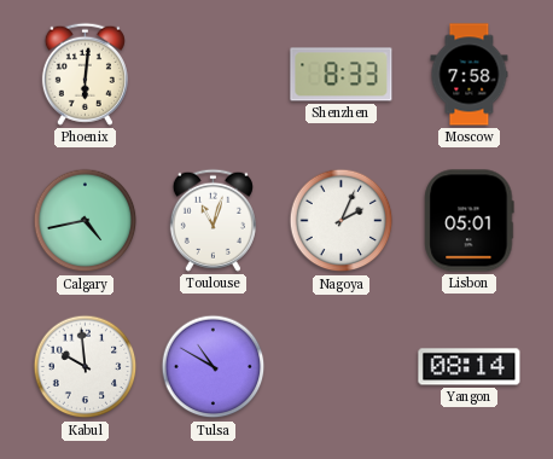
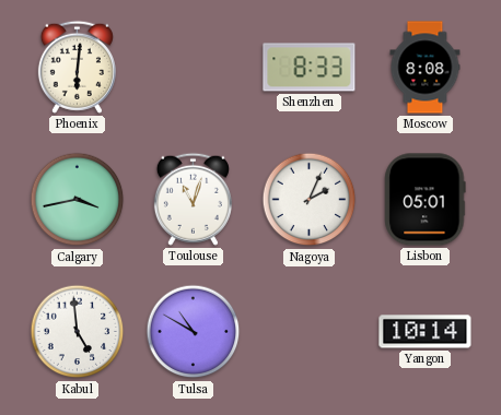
Moscow: 7:58 -> 8:08 (426, 68)
Calgary: 4:43 -> 3:43 (78, 200)
Kabul: 9:59 -> 4:59 (78, 332)
Yangon: 08:14 -> 10:14 (426, 332)
